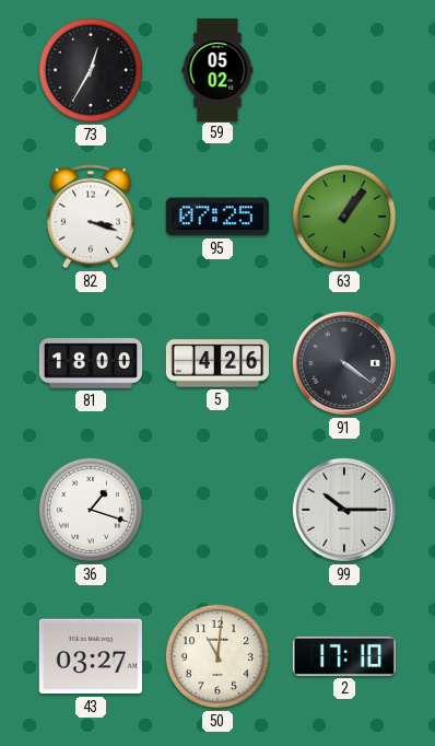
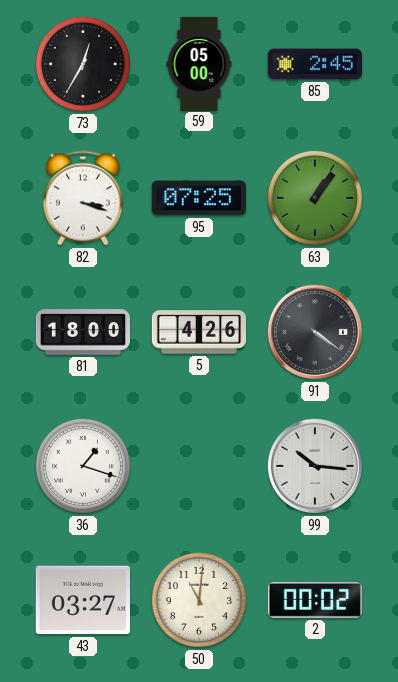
59: 05:02 -> 05:00 (199, 63)
85: none -> 2:45 (315, 64)
99: 10:15 -> 10:16 (315, 466)
2: 17:10 -> 00:02 (315, 600)
